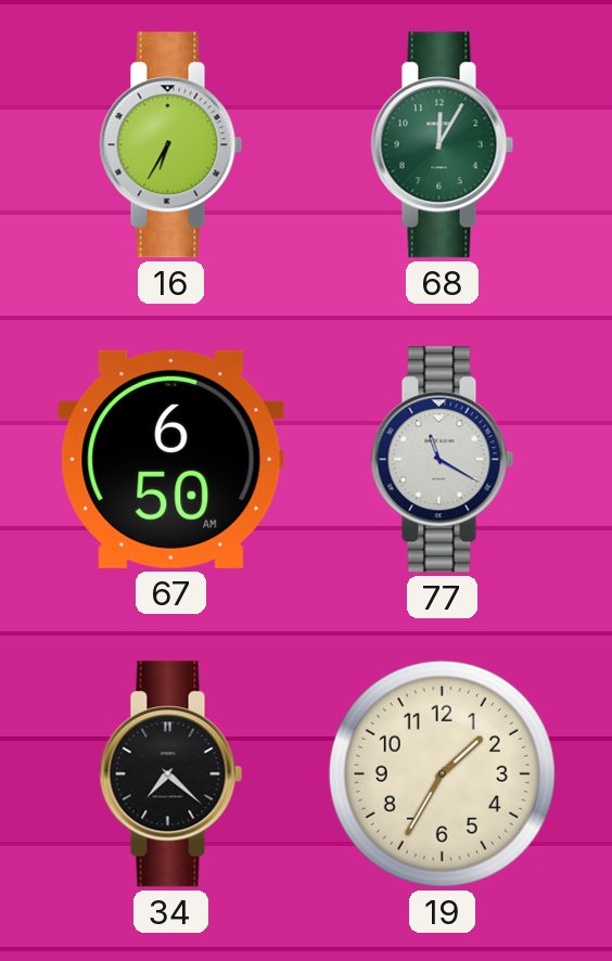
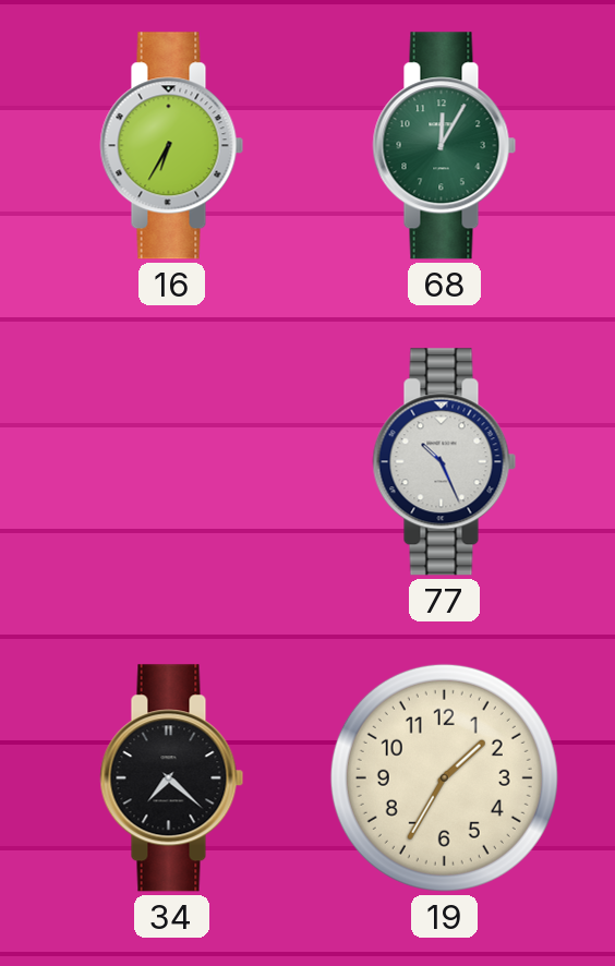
67: 6:50 -> none (171, 459)
77: 11:20 -> 10:26 (445, 462)
